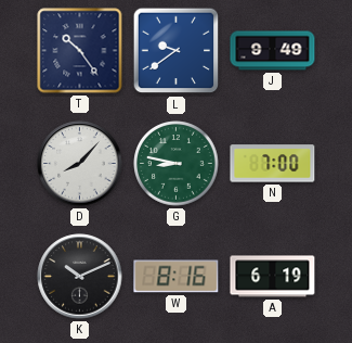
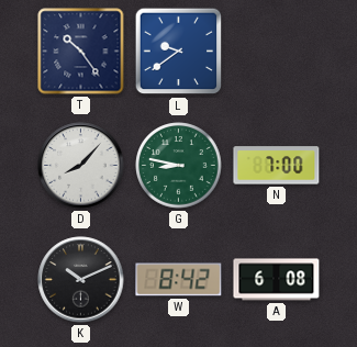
J: 9:49 -> none (273, 51)
W: 8:16 -> 8:42 (179, 280)
A: 6:19 -> 6:08 (277, 280)
